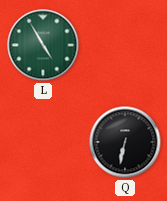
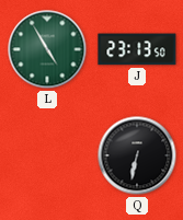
J: none -> 23:13 (137, 49)
